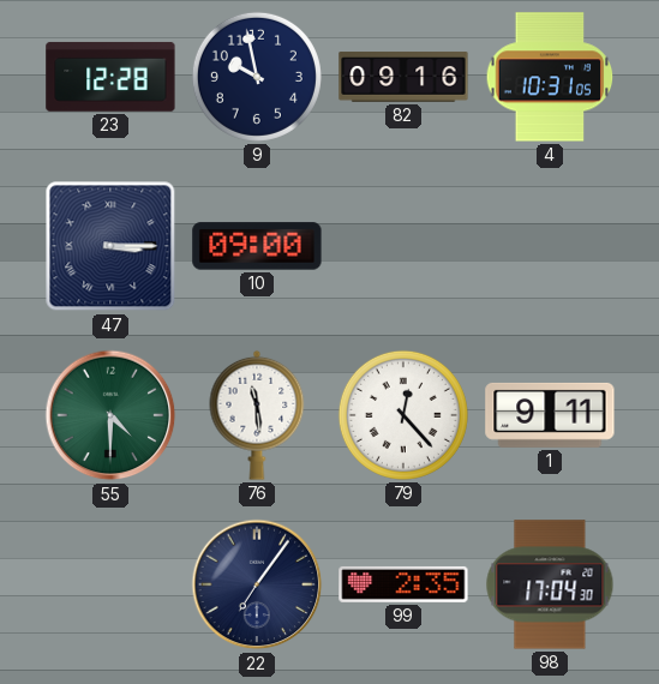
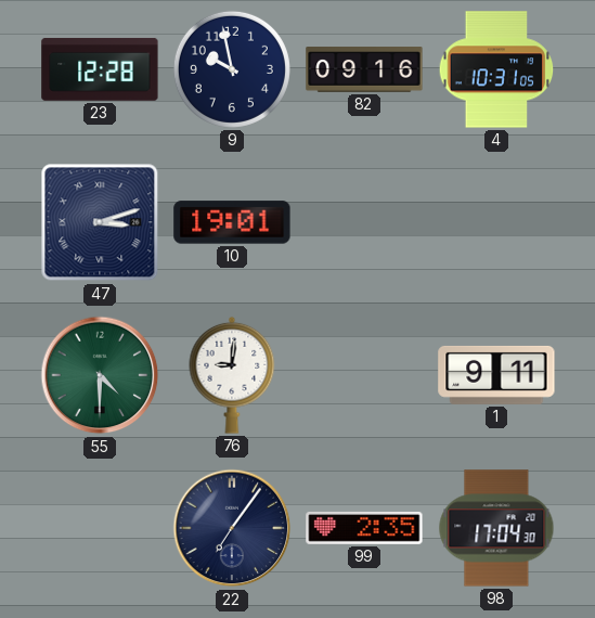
47: 3:15 -> 3:12 (100, 222)
10: 09:00 -> 19:01 (232, 222)
76: 11:29 -> 9:01 (232, 375)
79: 12:23 -> none (403, 415)
